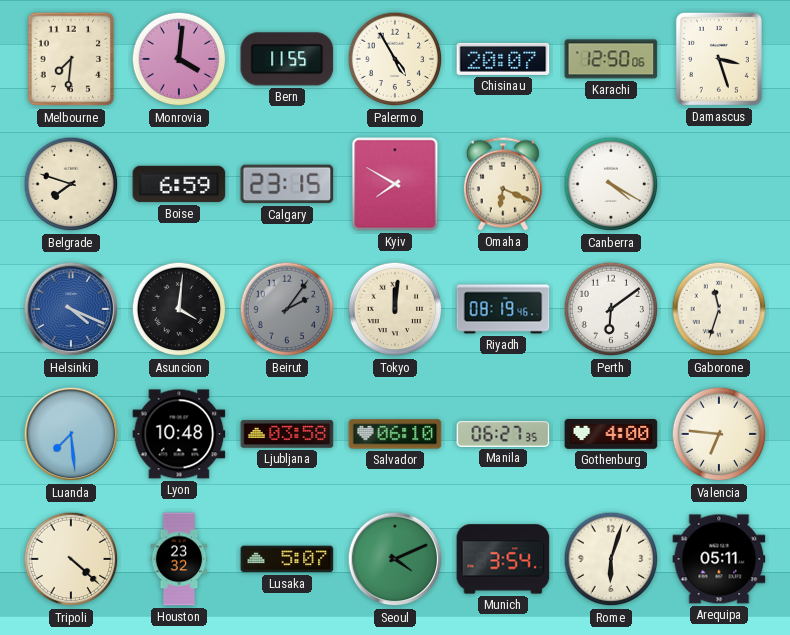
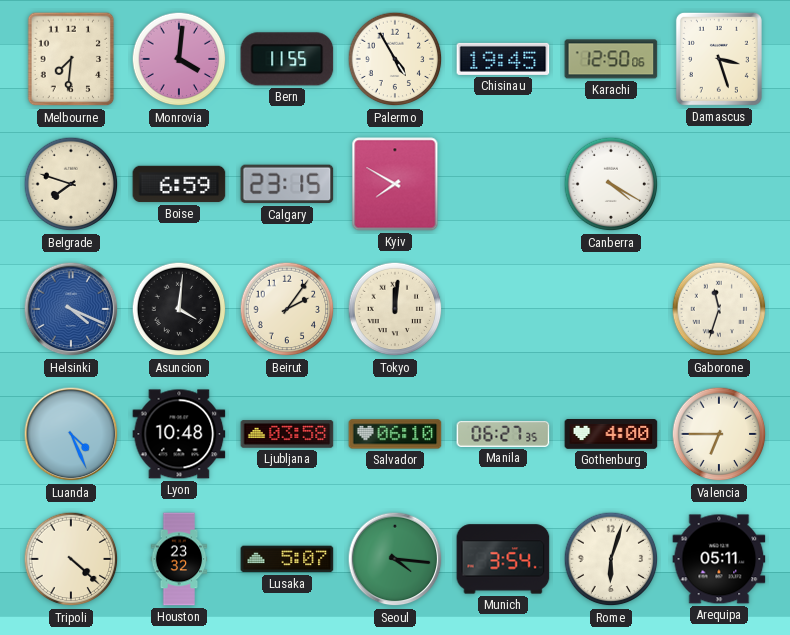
Chisinau: 20:07 -> 19:45 (503, 59)
Omaha: 6:19 -> none (503, 184)
Beirut dial: grey -> cream (287, 309)
Riyadh: 08:19 -> none (503, 309)
Perth: 6:09 -> none (611, 309)
Luanda: 7:29 -> 4:26 (71, 434)
Valencia: 6:46 -> 6:45 (719, 434)
Seoul: 4:11 -> 4:16 (395, 559)
